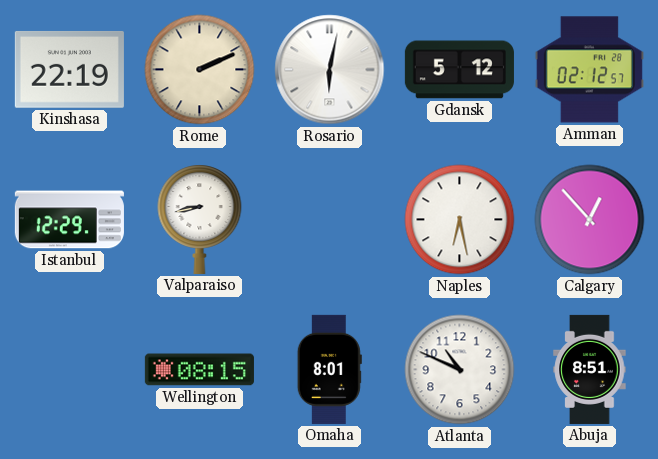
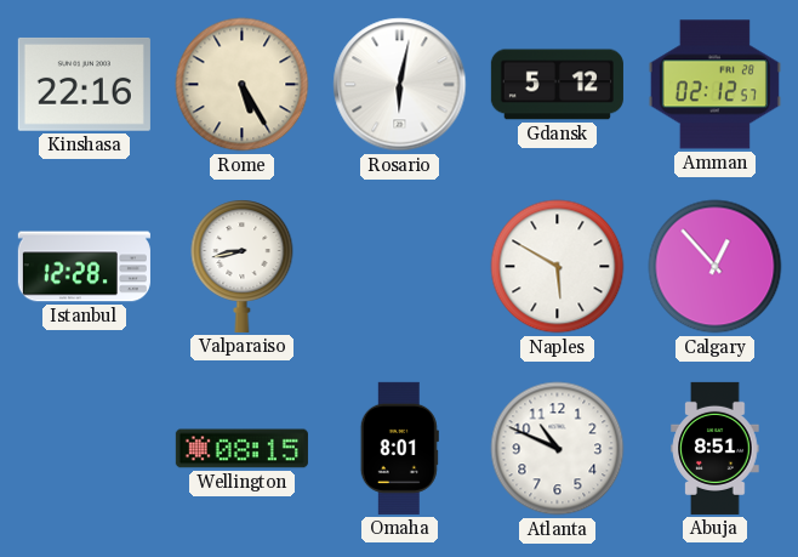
Kinshasa: 22:19 -> 22:16 (84, 84)
Rome: 2:11 -> 5:25 (243, 85)
Istanbul: 12:29 -> 12:28 (84, 267)
Naples: 6:28 -> 5:50 (558, 267)
